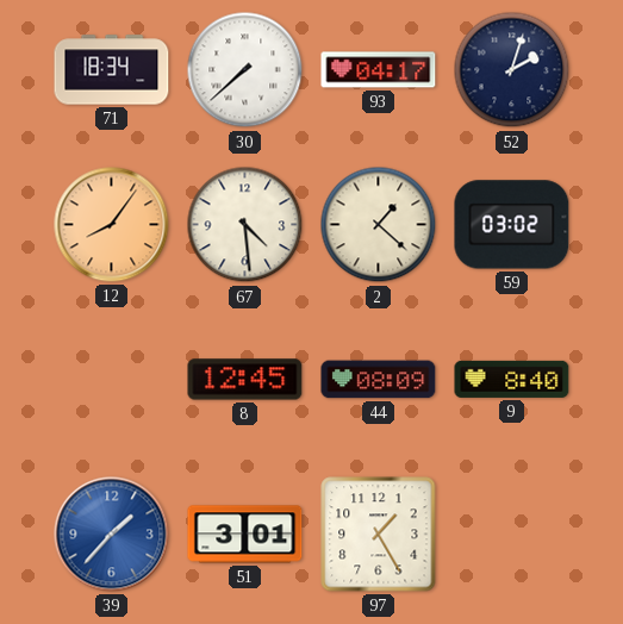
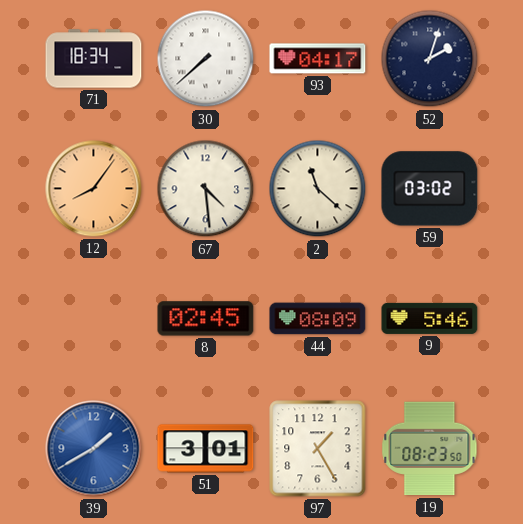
2: 1:22 -> 11:22 (318, 189)
8: 12:45 -> 02:45 (206, 319)
9: 8:40 -> 5:46 (430, 318)
39: 1:37 -> 1:40 (94, 449)
19: none -> 08:23 (430, 449)
